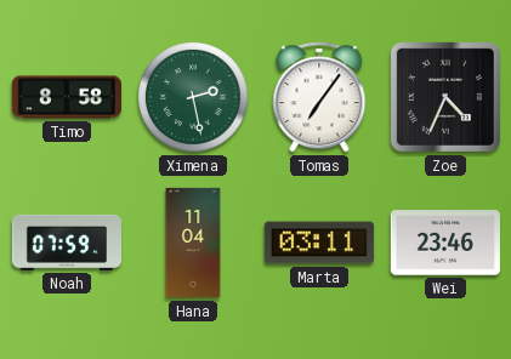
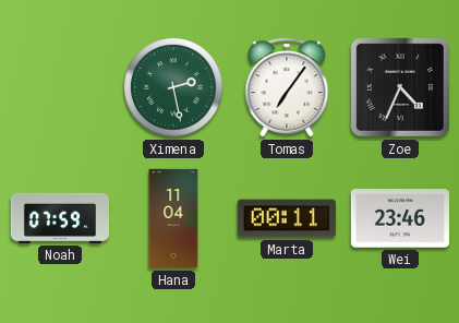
Timo: 8:58 -> none (66, 97)
Marta: 03:11 -> 00:11 (287, 218)
